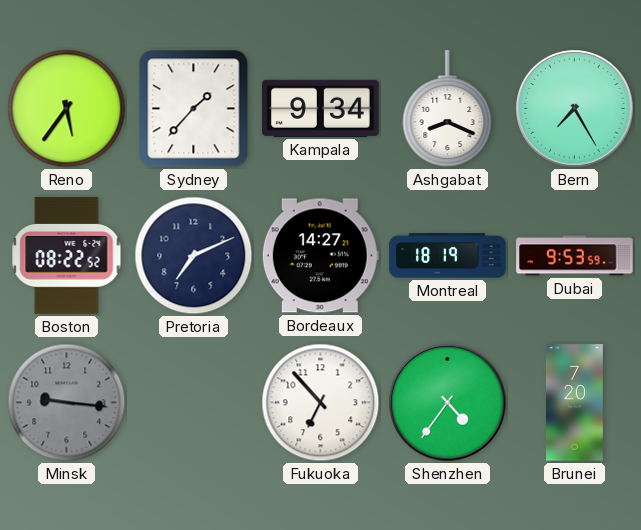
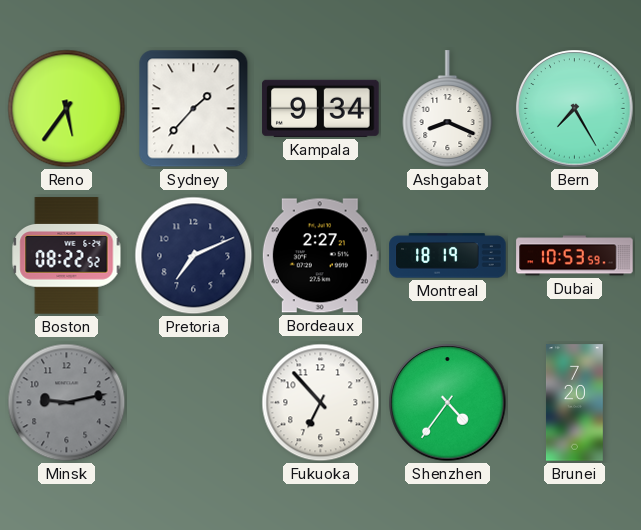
Bordeaux: 14:27 -> 2:27 (320, 256)
Dubai: 9:53 -> 10:53 (575, 256)
Minsk: 9:16 -> 9:13 (67, 403)
